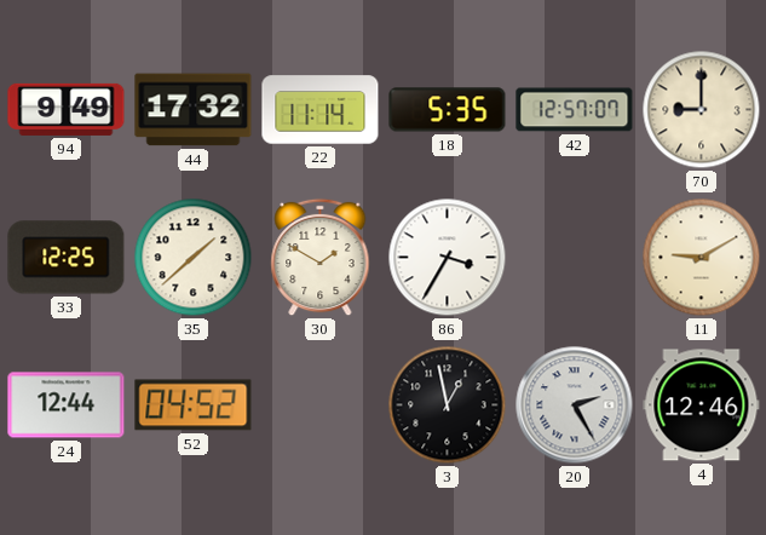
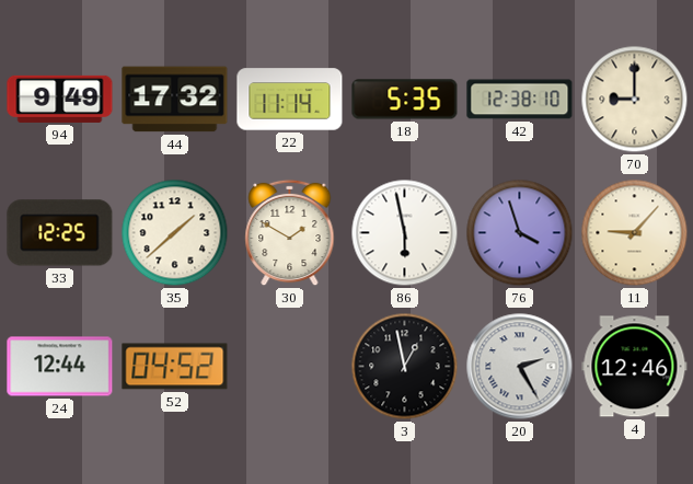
42: 12:57 -> 12:38 (520, 100)
86: 3:35 -> 5:58 (405, 233)
76: none -> 3:57 (520, 233)
11: 9:10 -> 9:07 (635, 233)
